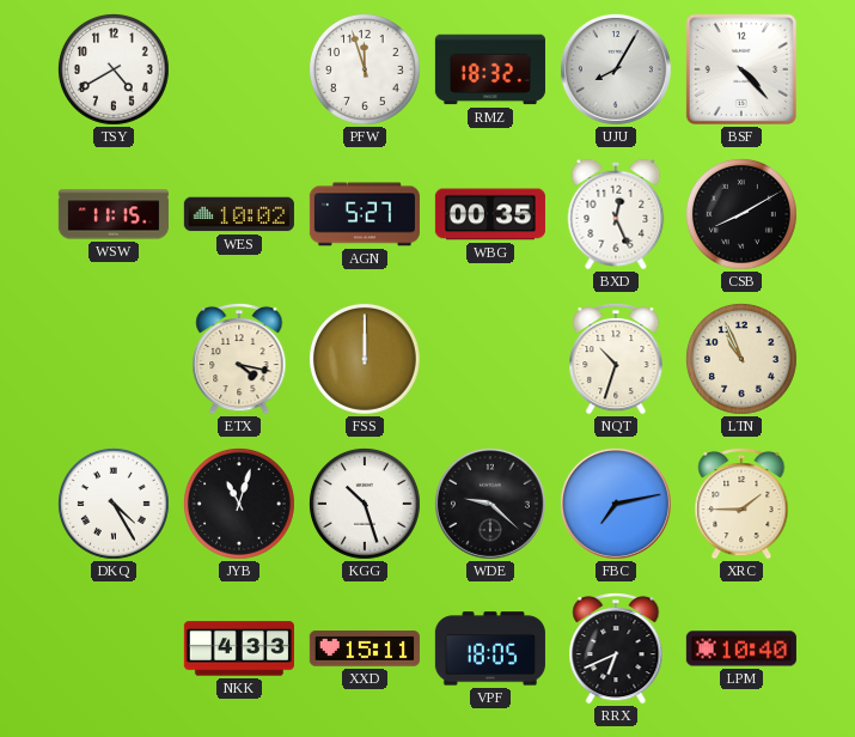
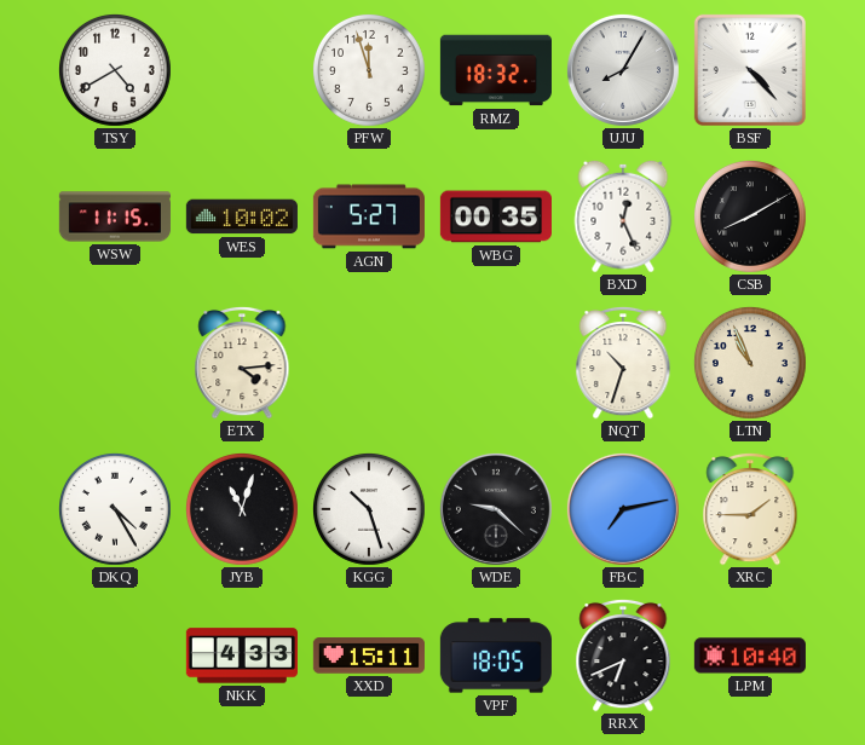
ETX: 4:17 -> 4:14 (242, 363)
FSS: 12:00 -> none (365, 359)
